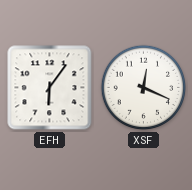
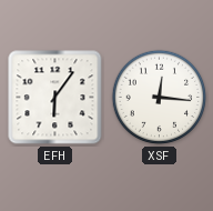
XSF: 12:19 -> 12:16 (160, 98)
